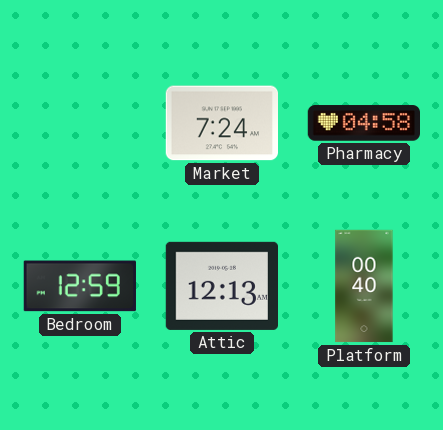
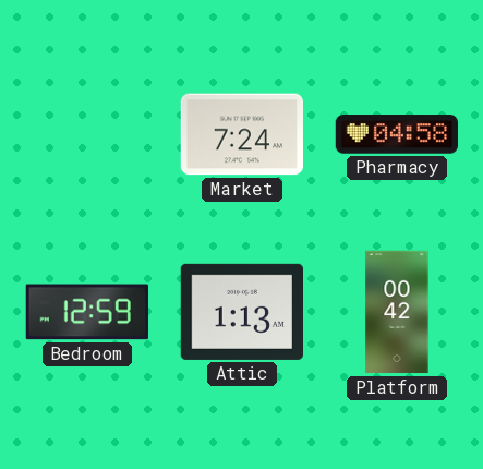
Attic: 12:13 -> 1:13 (241, 312)
Platform: 00:40 -> 00:42 (397, 312)
